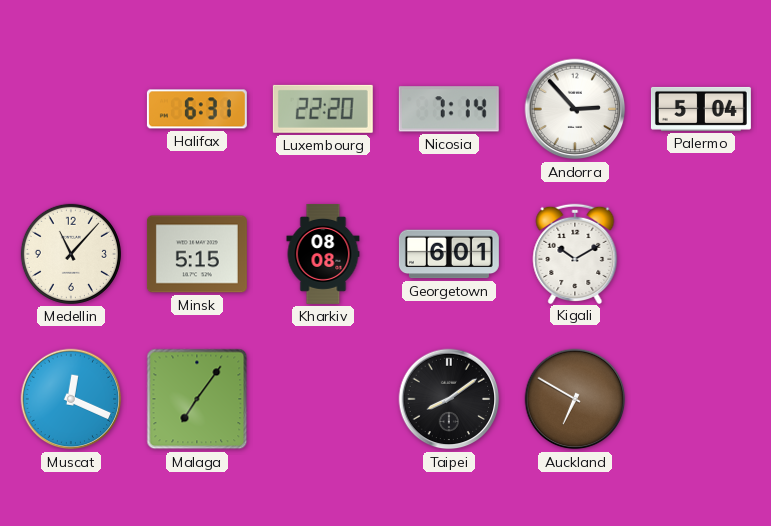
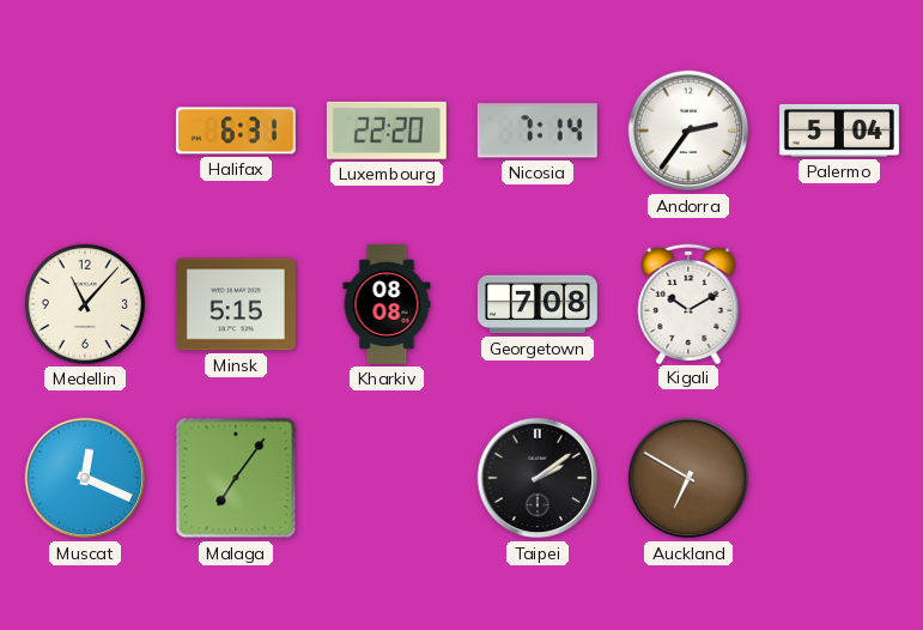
Andorra: 2:53 -> 2:36 (688, 131)
Georgetown: 6:01 -> 7:08 (538, 304)
Taipei: 8:09 -> 2:09 (538, 478)
